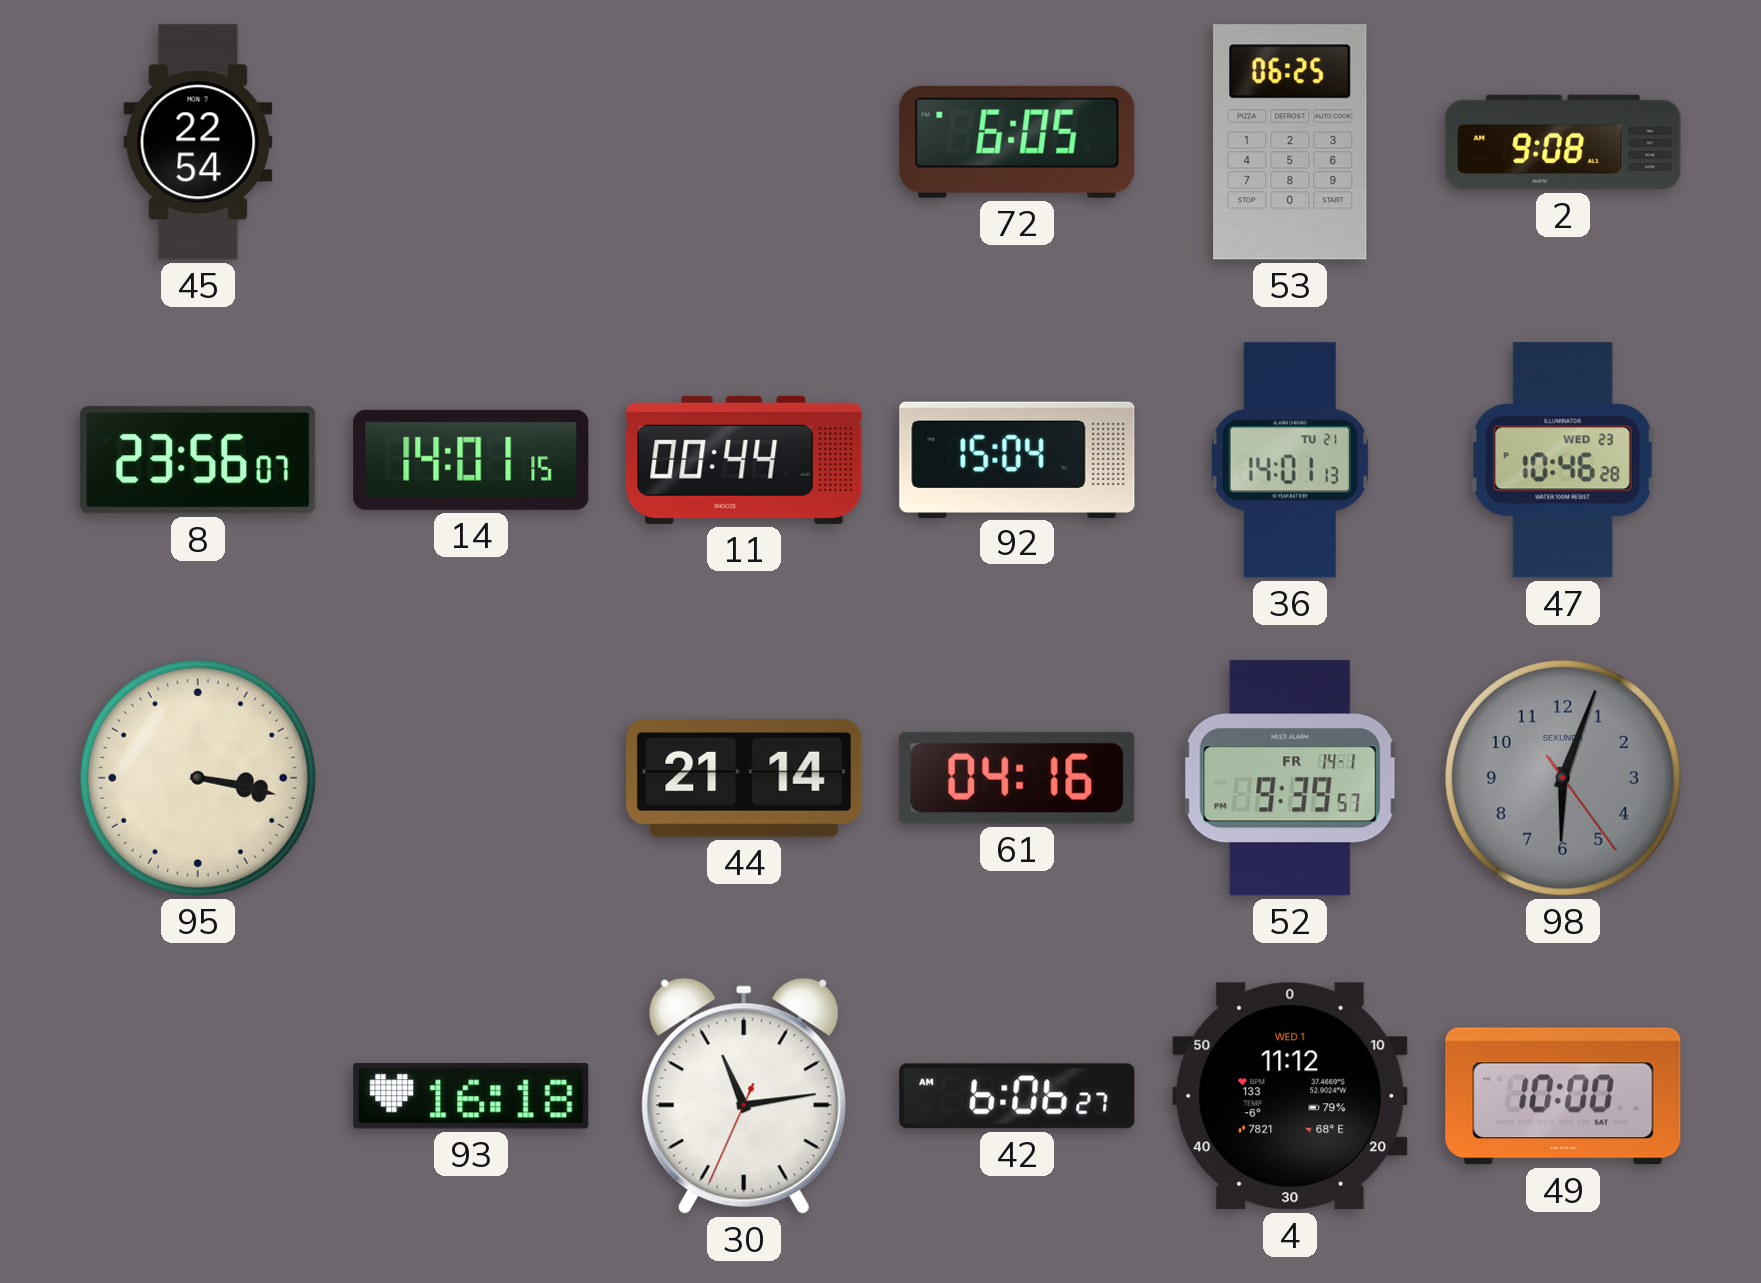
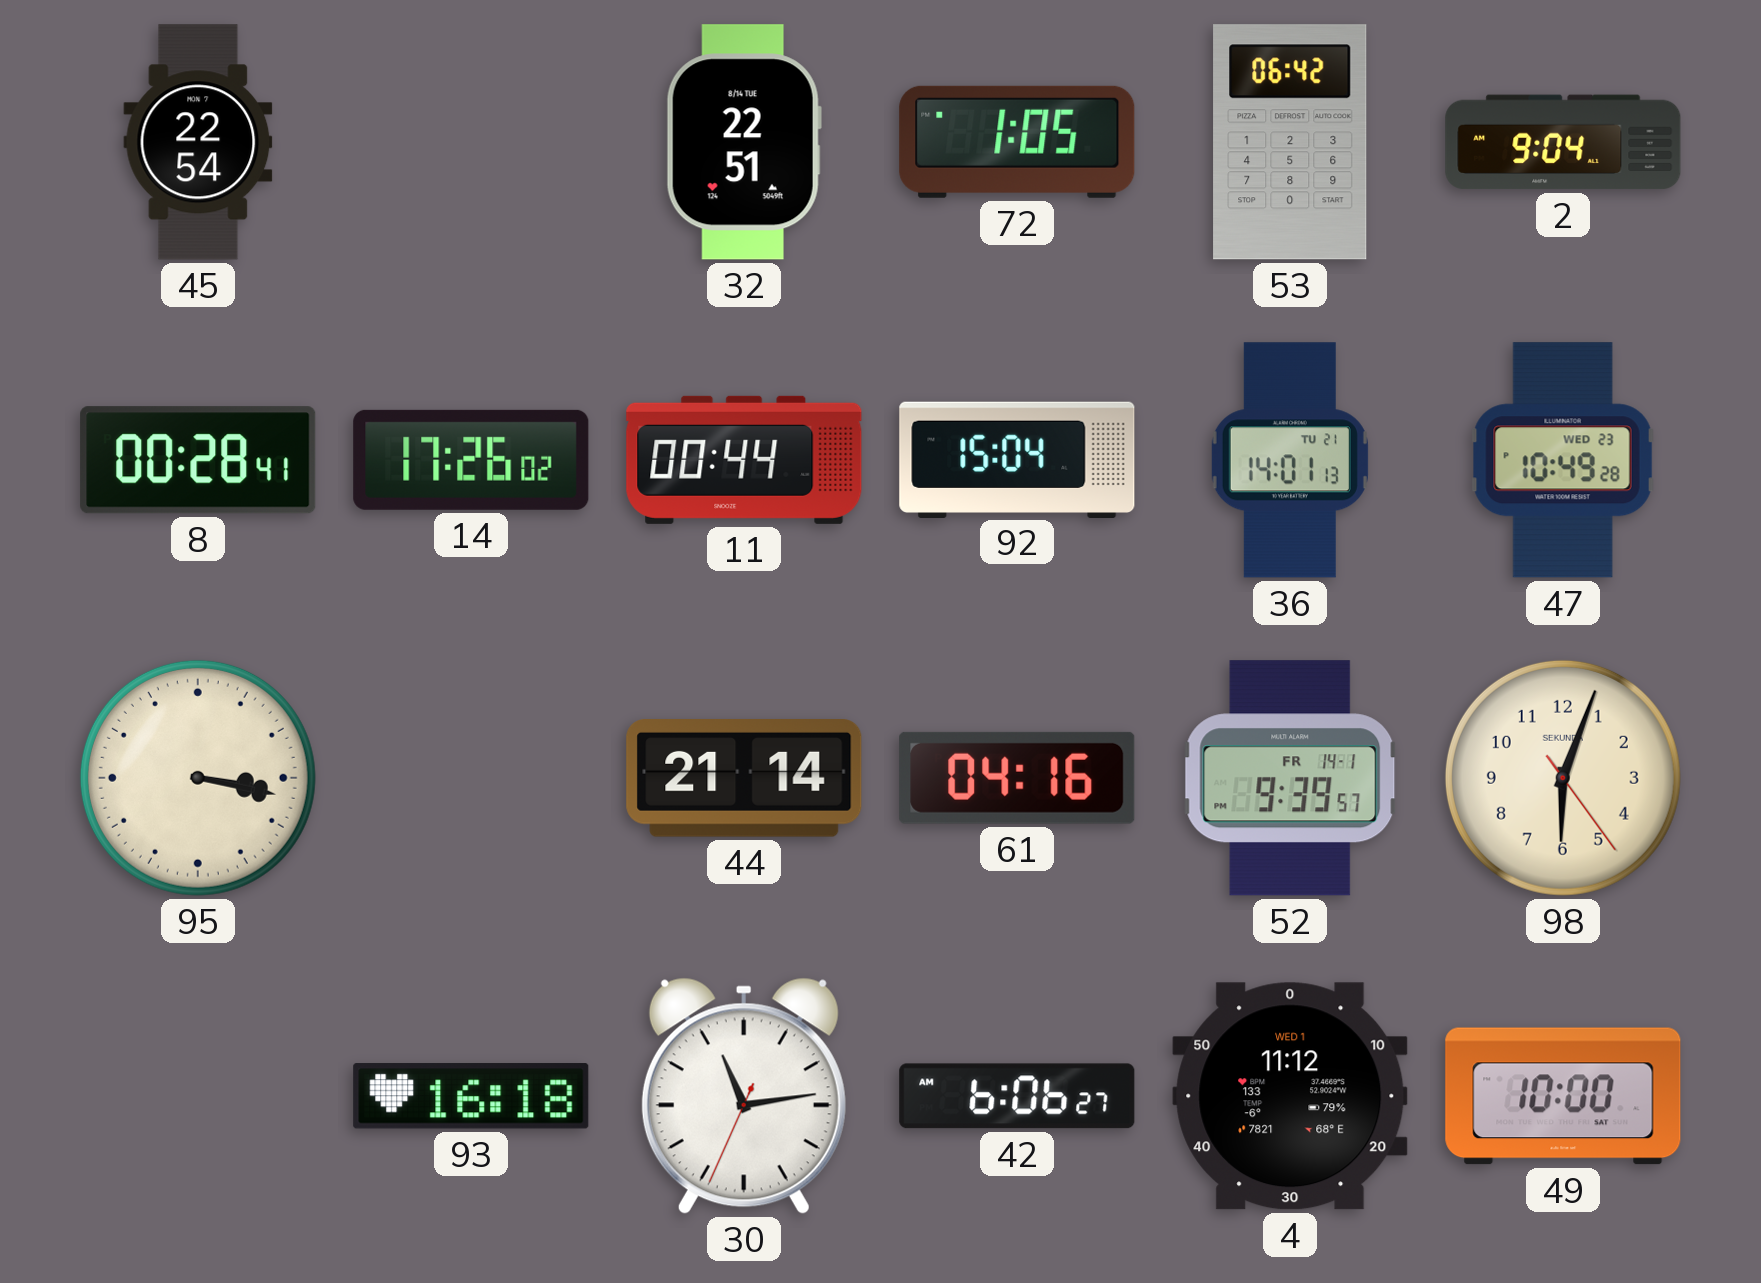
32: none -> 22:51 (744, 142)
72: 6:05 -> 1:05 (1017, 142)
53: 06:25 -> 06:42 (1290, 142)
2: 9:08 -> 9:04 (1563, 142)
8: 23:56 -> 00:28 (198, 460)
14: 14:01 -> 17:26 (471, 460)
47: 10:46 -> 10:49 (1563, 460)
98 dial: grey -> cream (1563, 778)
